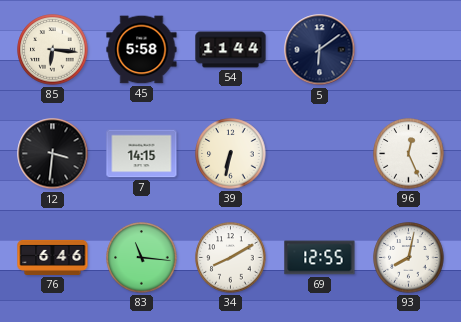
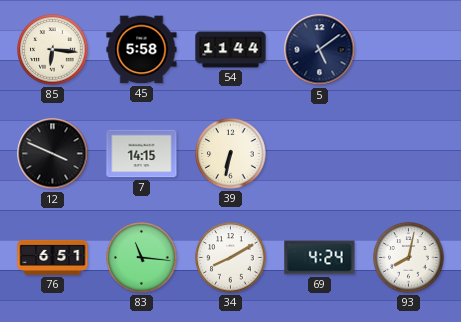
5: 6:09 -> 5:09 (320, 50)
12: 3:31 -> 3:49 (53, 154)
96: 12:26 -> none (409, 154)
76: 6:46 -> 6:51 (53, 257)
69: 12:55 -> 4:24 (320, 258)
